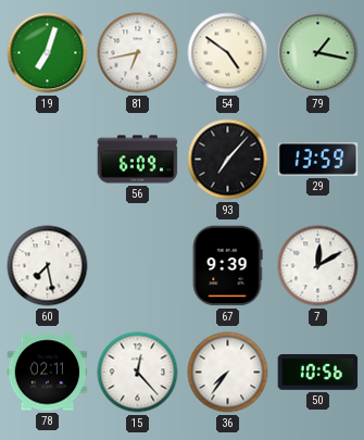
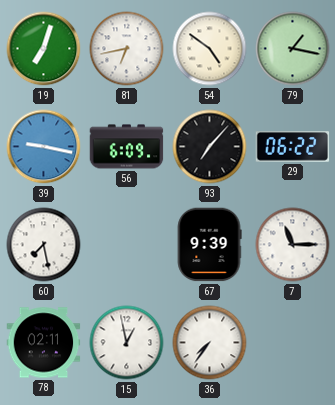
39: none -> 9:17 (44, 147)
29: 13:59 -> 06:22 (293, 147)
7: 12:10 -> 11:15 (293, 245)
15: 12:23 -> 12:58 (127, 343)
50: 10:56 -> none (318, 373)
